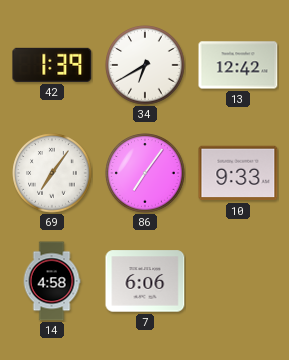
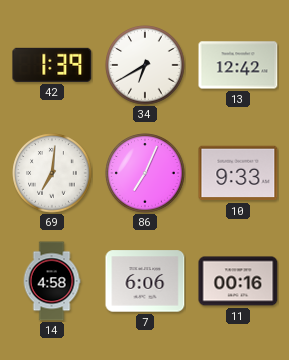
69: 7:06 -> 7:01 (52, 173)
86: 7:06 -> 7:04 (145, 173)
11: none -> 00:16 (238, 281)
